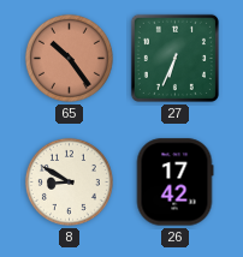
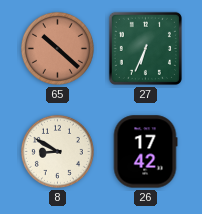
65: 10:24 -> 10:22 (57, 48)
